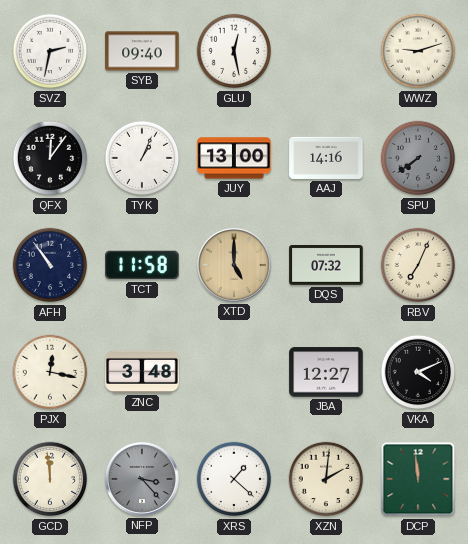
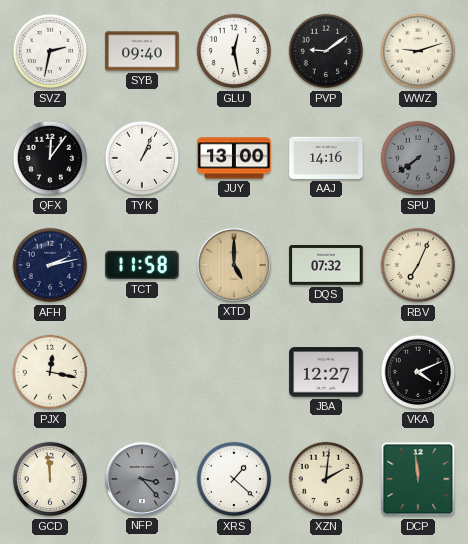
PVP: none -> 9:09 (326, 51)
AFH: 10:54 -> 2:13 (50, 265)
ZNC: 3:48 -> none (142, 372)
